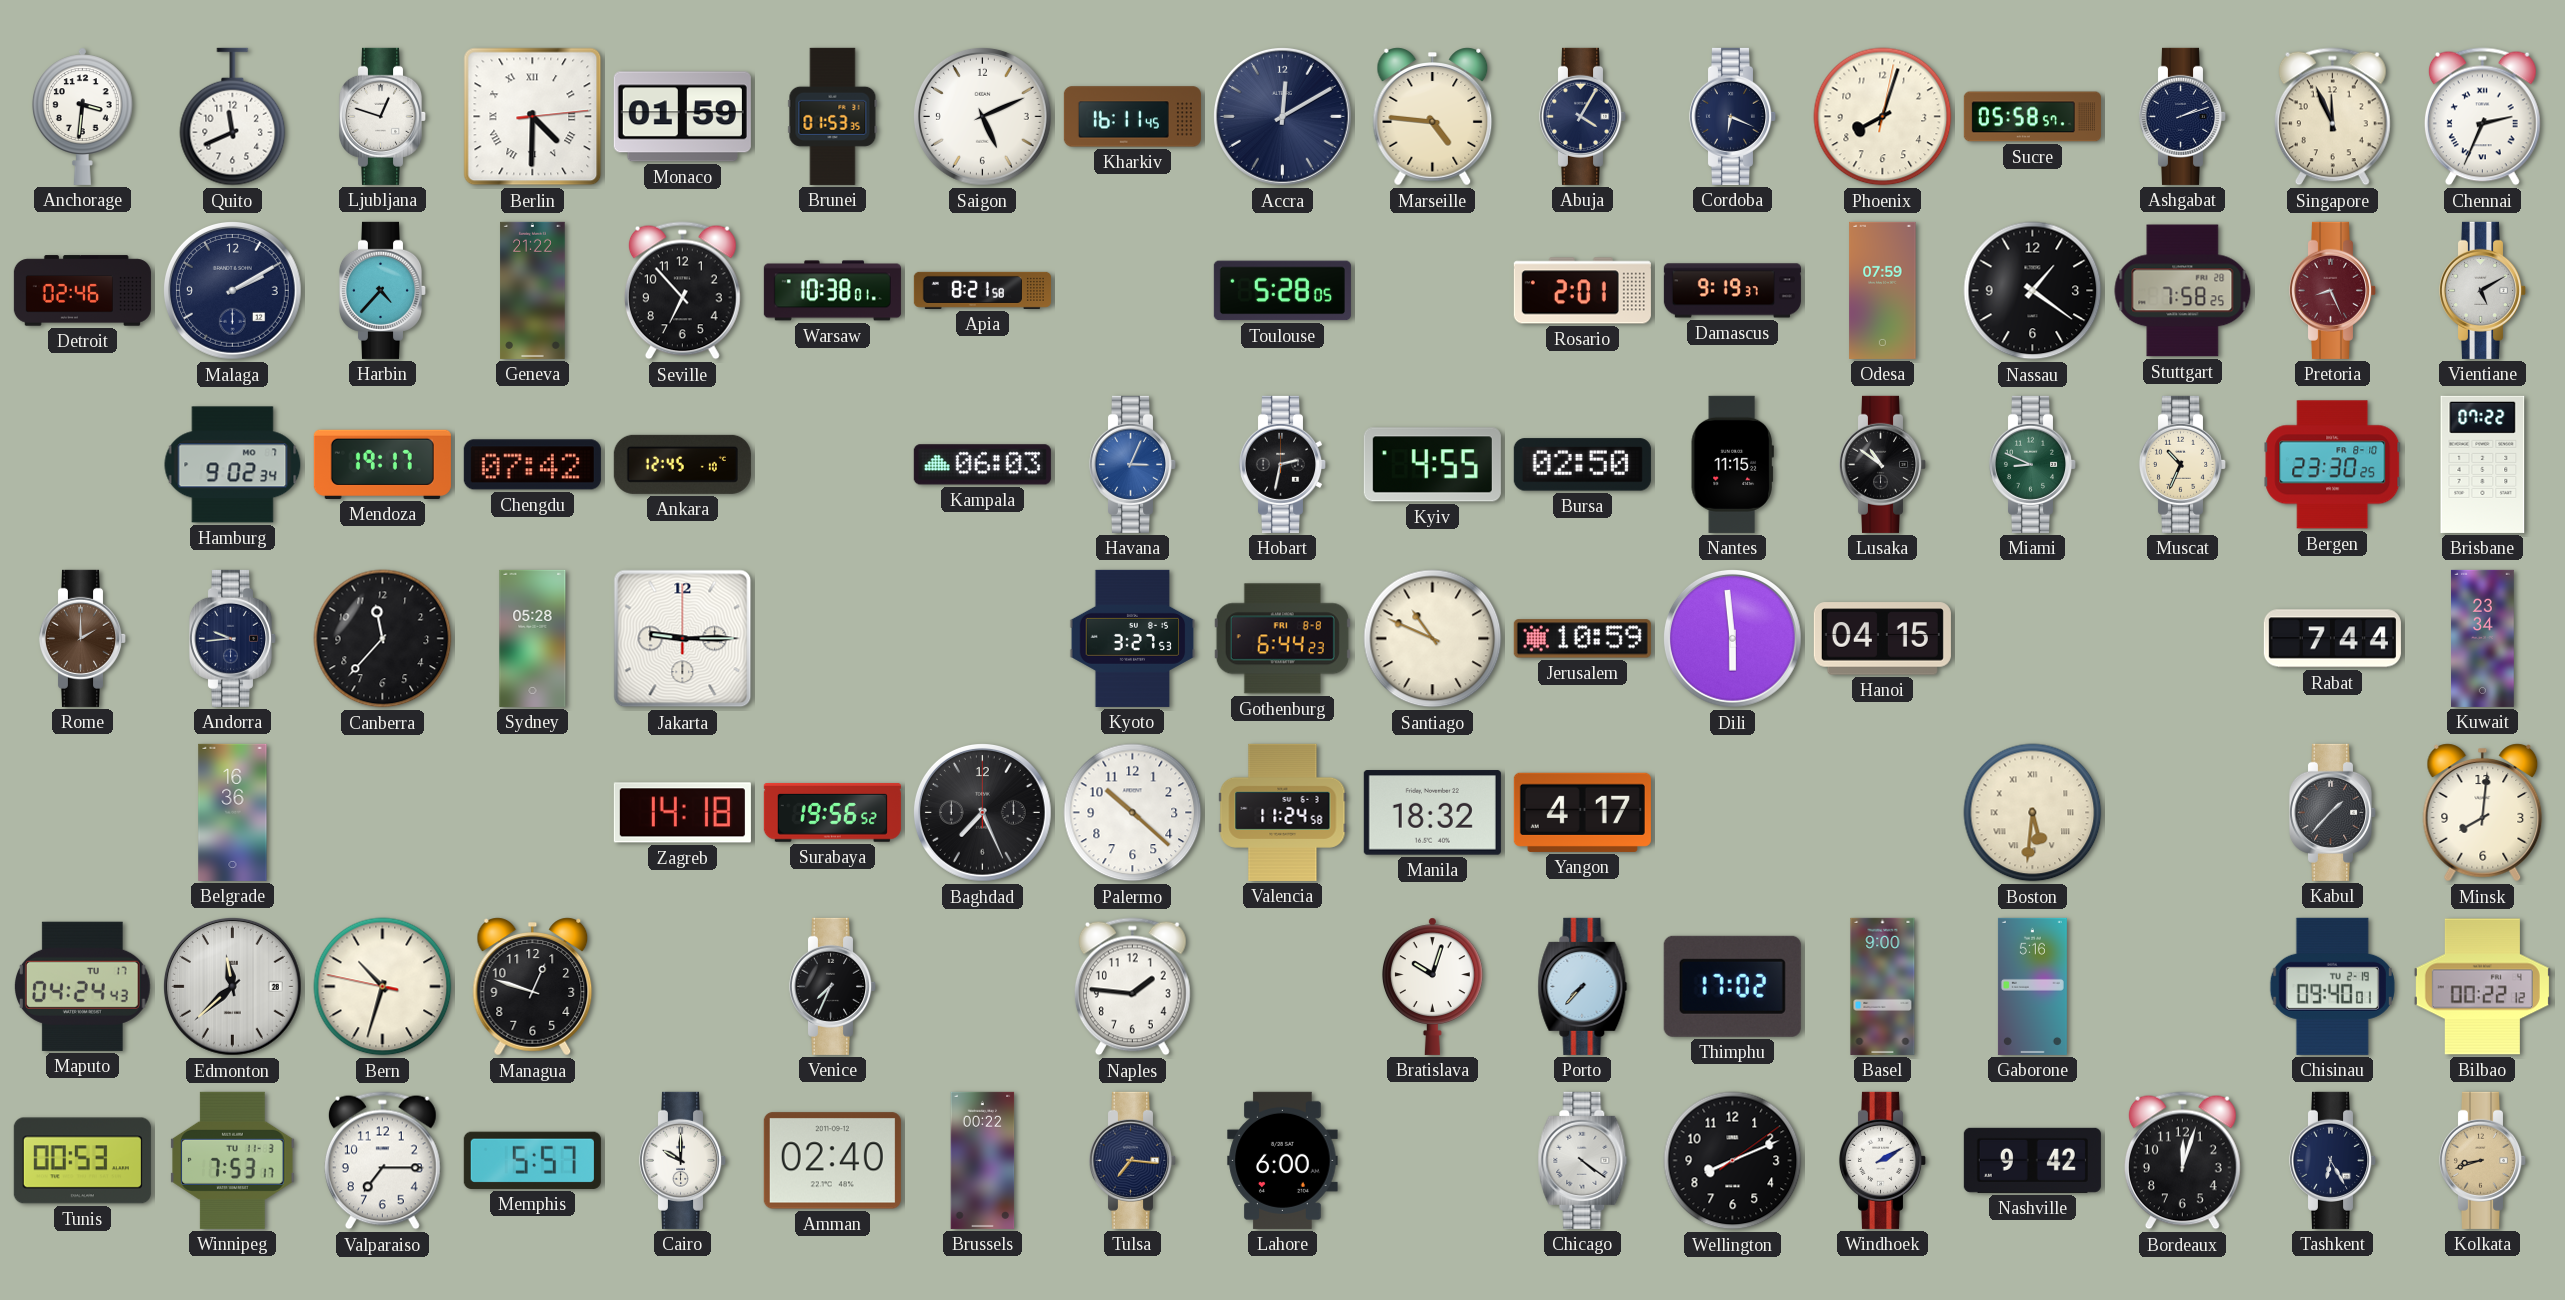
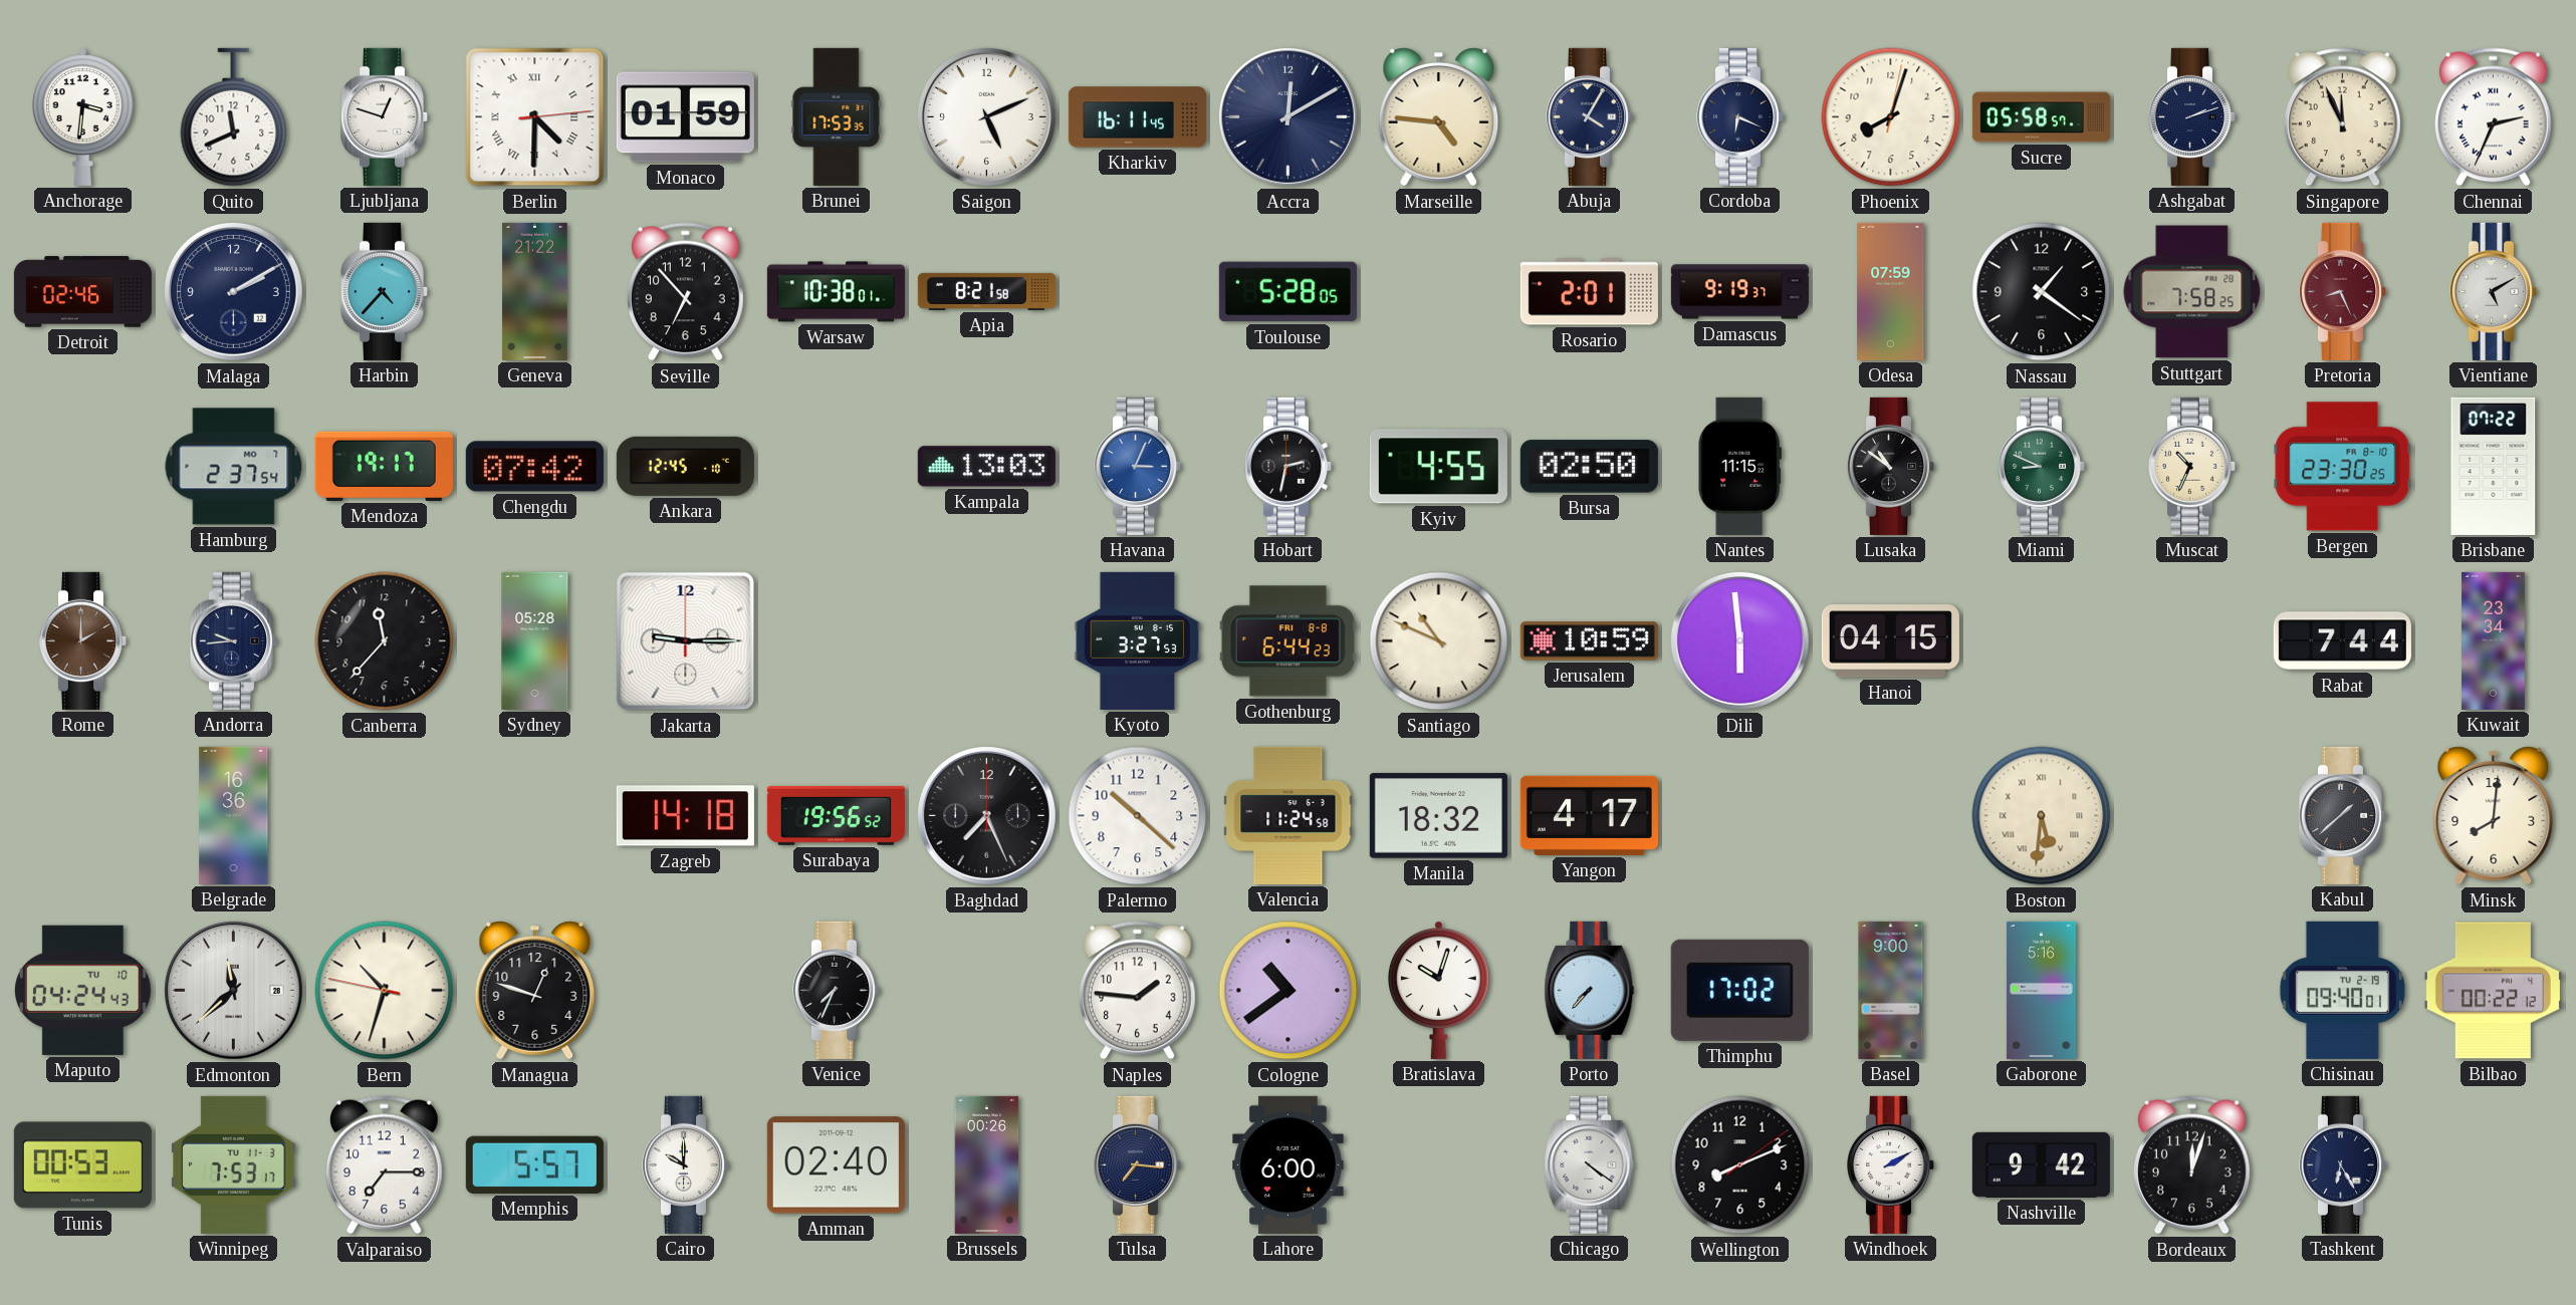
Brunei: 01:53 -> 17:53 (837, 116)
Hamburg: 9:02 -> 2:37 (234, 467)
Kampala: 06:03 -> 13:03 (986, 467)
Kabul: 1:37 -> 1:38 (2343, 815)
Maputo date: TU 17 -> TU 10 (82, 990)
Cologne: none -> 10:39 (1289, 991)
Brussels: 00:22 -> 00:26 (987, 1164)
Kolkata: 8:42 -> none (2483, 1160)
